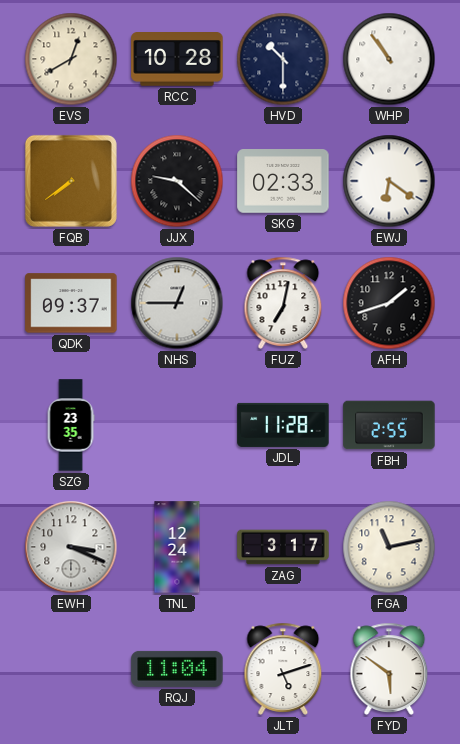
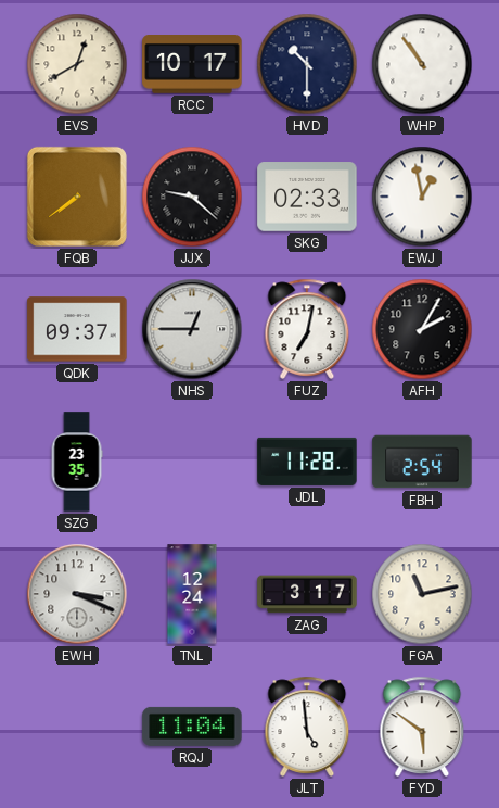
RCC: 10:28 -> 10:17 (192, 65)
EWJ: 6:21 -> 12:58 (422, 197)
AFH: 1:42 -> 2:05 (422, 329)
FBH: 2:55 -> 2:54 (422, 462)
JLT: 5:12 -> 4:59 (307, 727)
